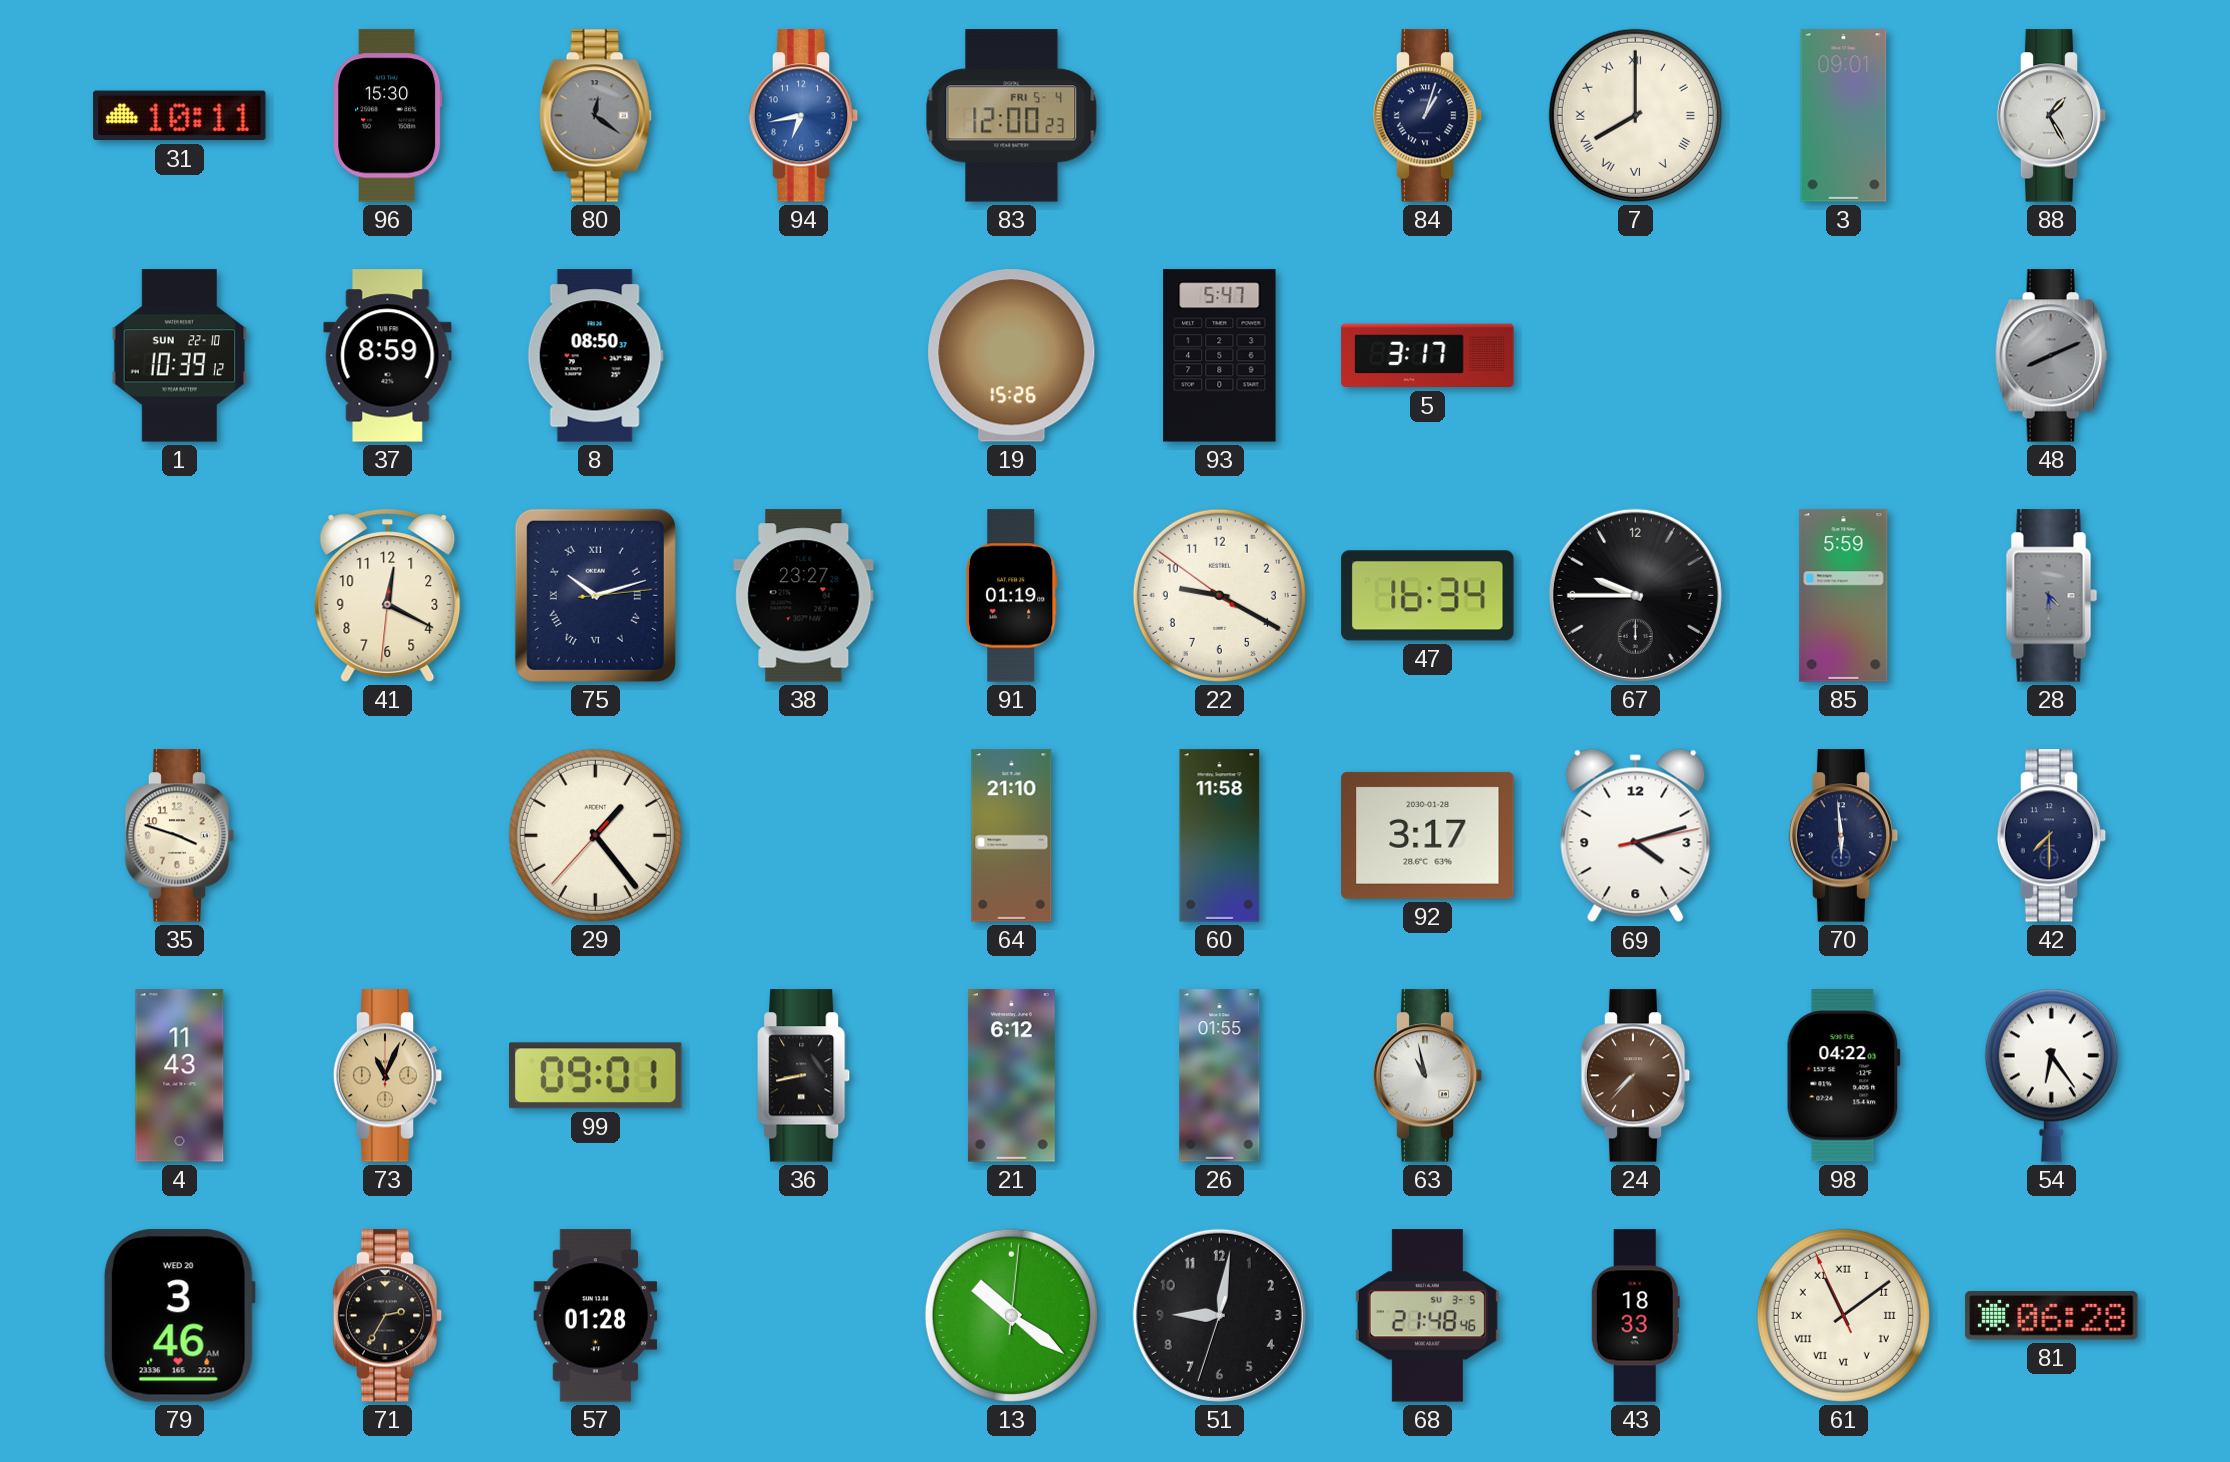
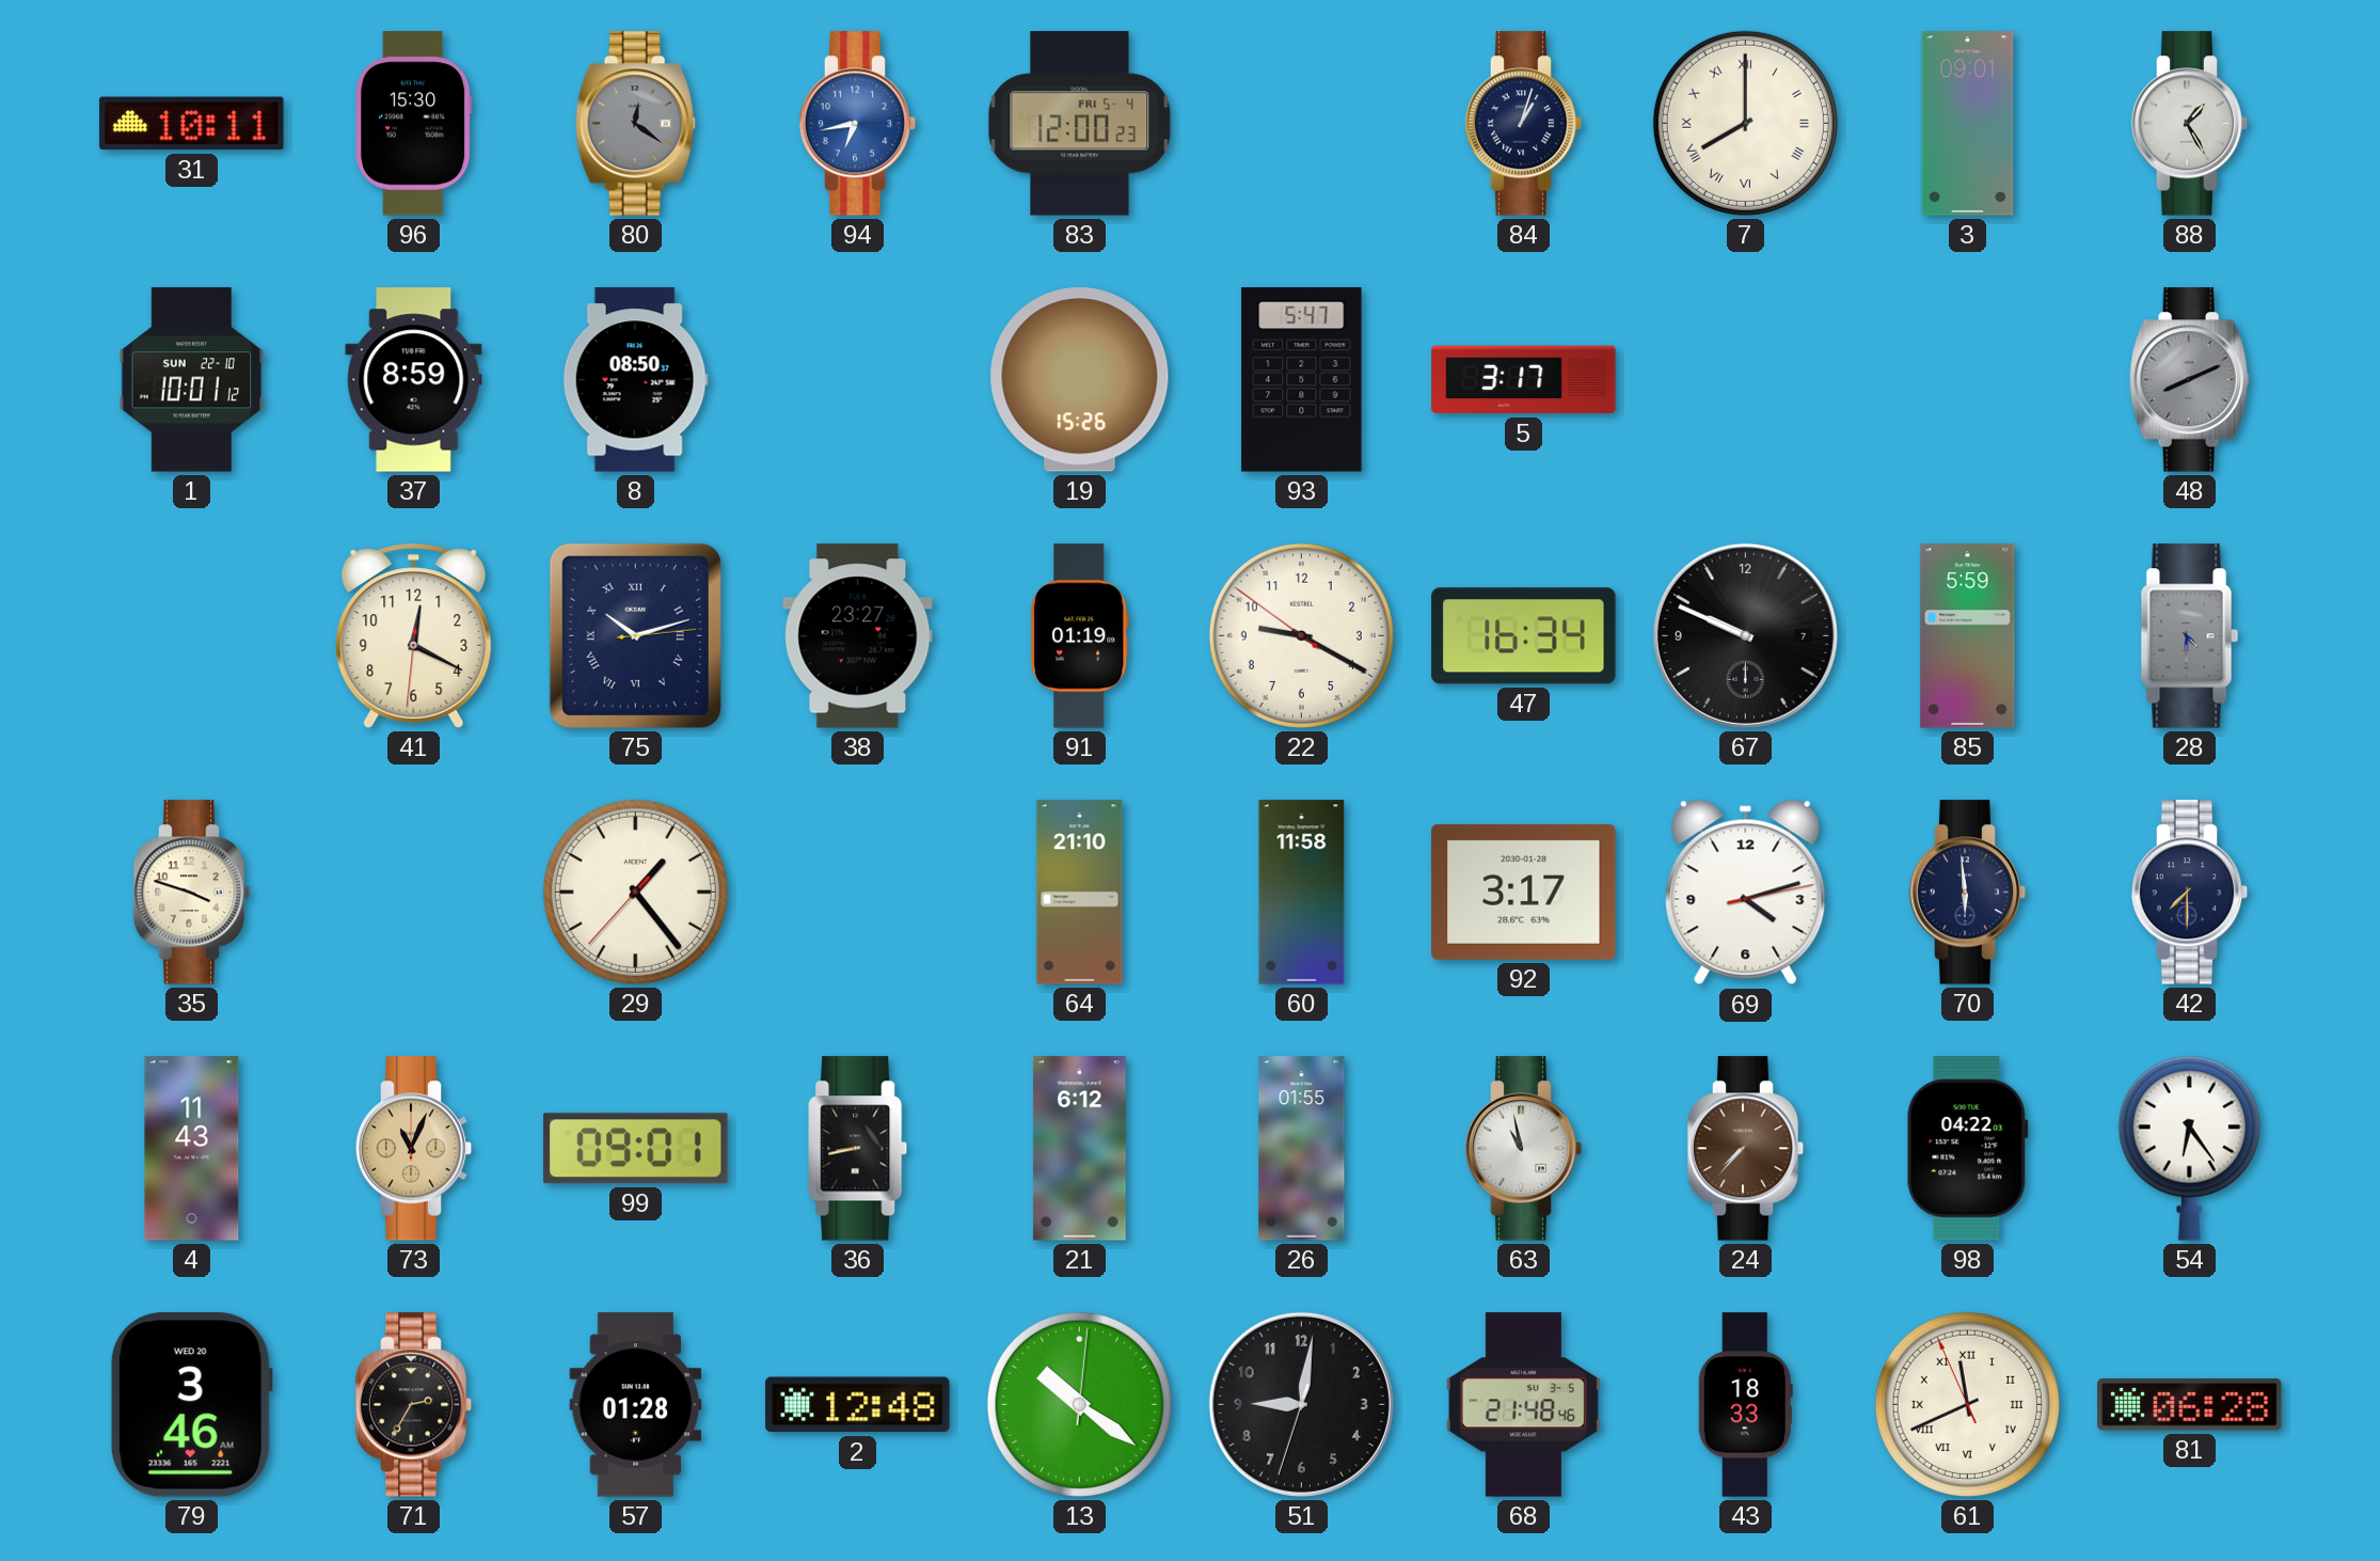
1: 10:39 -> 10:01 (192, 380)
67: 9:45 -> 9:49 (1745, 635)
2: none -> 12:48 (858, 1405)
61: 11:08 -> 11:40 (1967, 1404)
